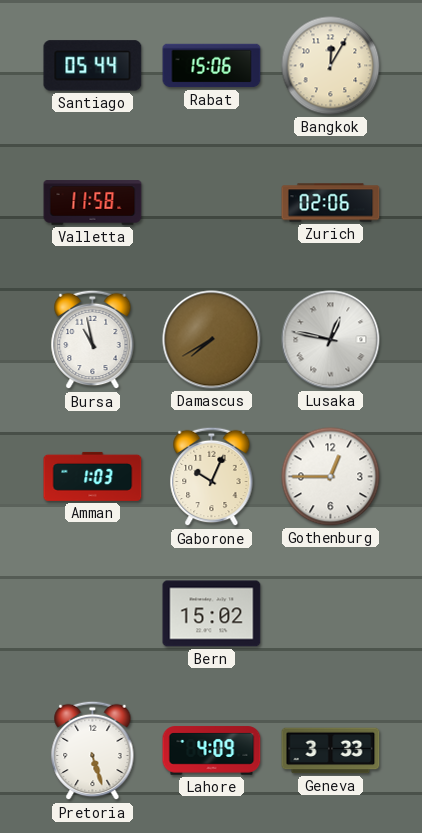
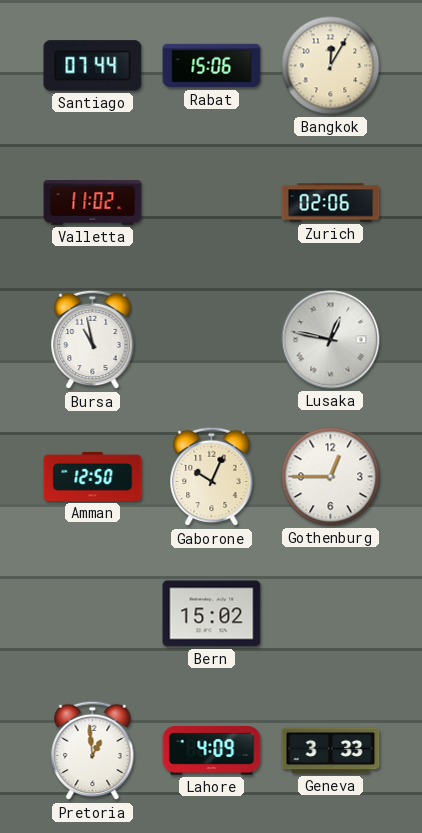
Santiago: 05:44 -> 07:44 (93, 66)
Valletta: 11:58 -> 11:02 (93, 203)
Damascus: 7:40 -> none (212, 340)
Amman: 1:03 -> 12:50 (93, 476)
Pretoria: 5:27 -> 12:59 (93, 751)
